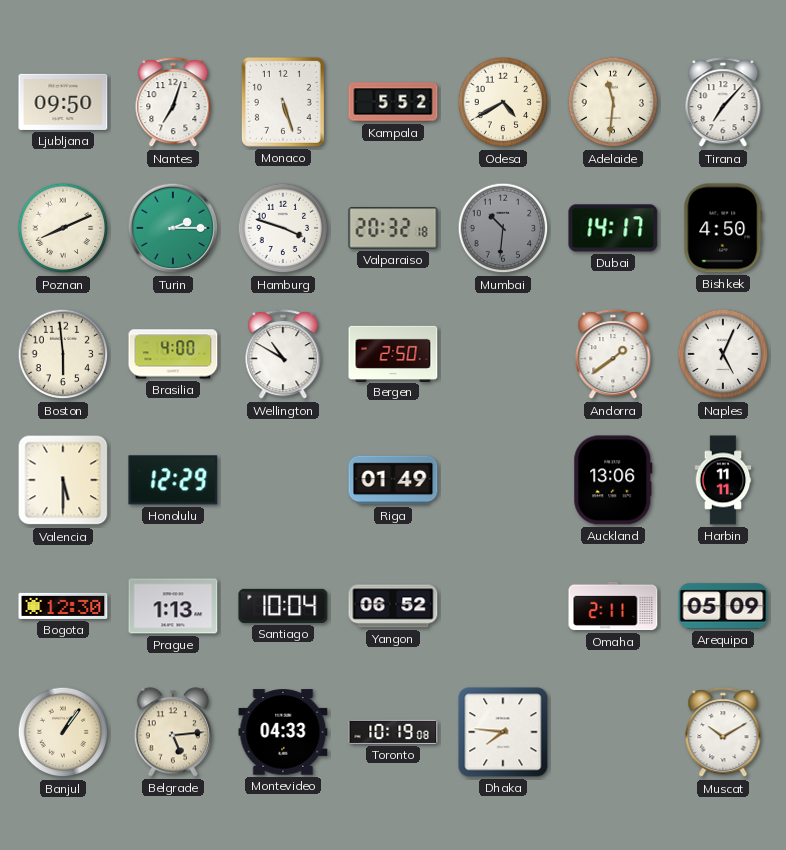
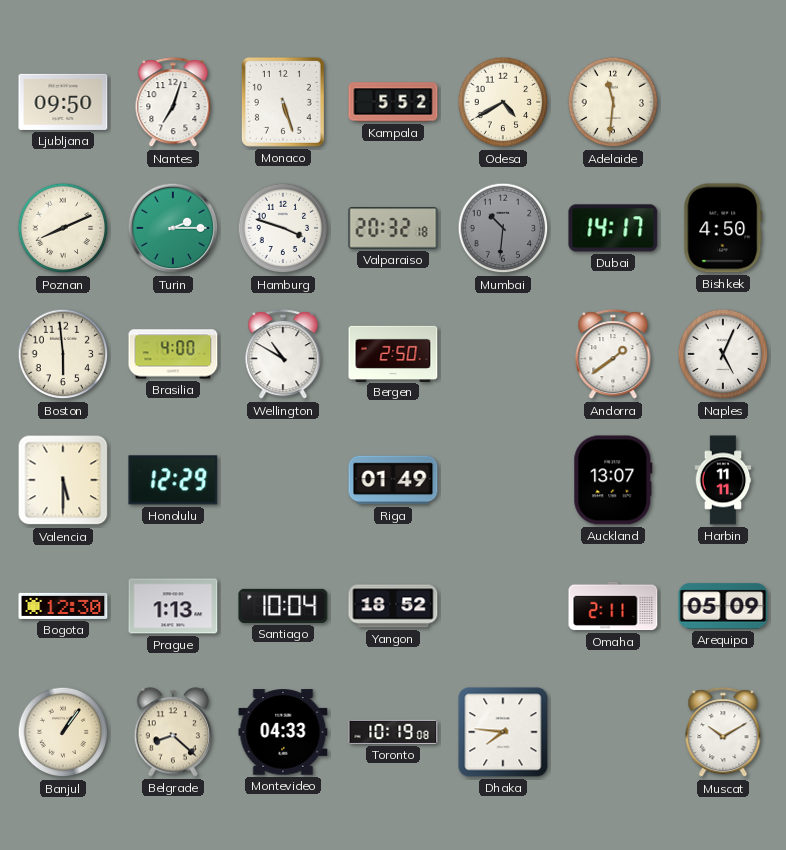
Tirana: 7:07 -> none (723, 103)
Auckland: 13:06 -> 13:07 (613, 480)
Yangon: 06:52 -> 18:52 (393, 606)
Belgrade: 5:14 -> 8:22 (172, 732)
